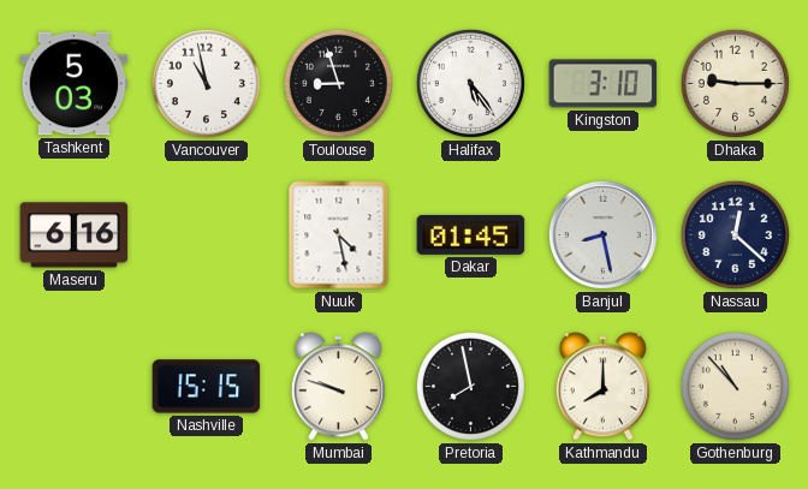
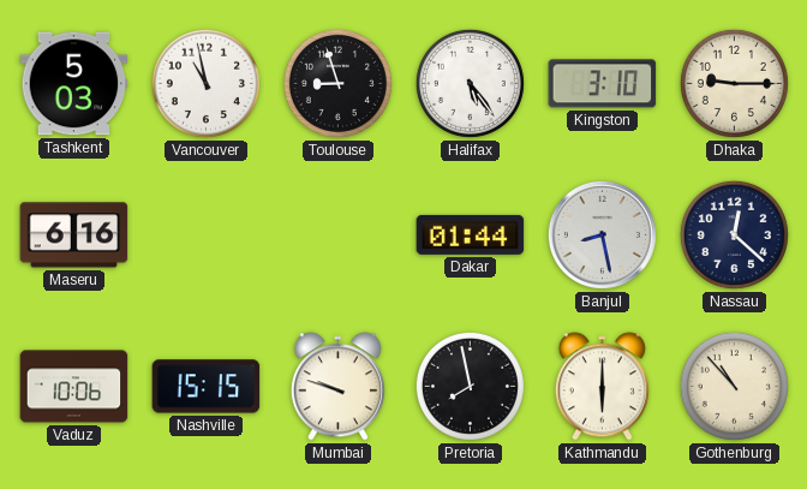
Nuuk: 4:28 -> none (339, 235)
Dakar: 01:45 -> 01:44 (471, 234)
Vaduz: none -> 10:06 (74, 387)
Kathmandu: 8:00 -> 6:00 (602, 387)
